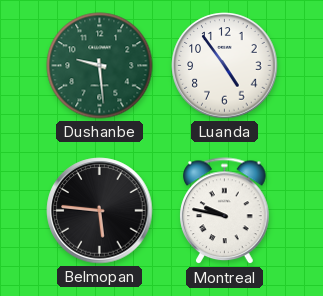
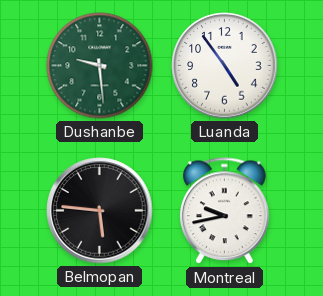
Montreal: 9:47 -> 9:43 (225, 211)
